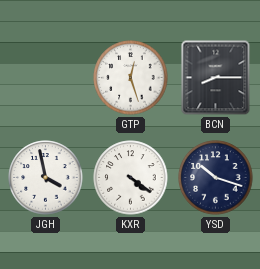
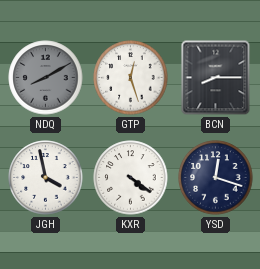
NDQ: none -> 8:10 (46, 78)
YSD: 10:18 -> 12:18 (216, 178)
